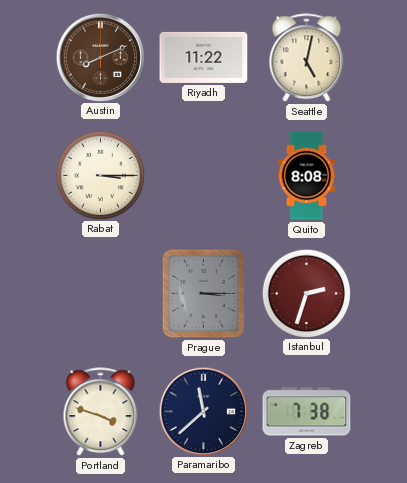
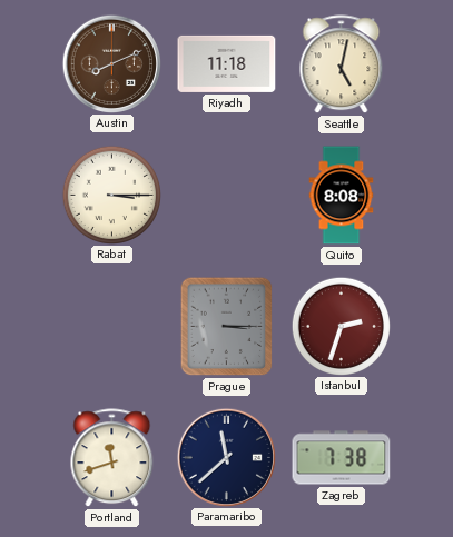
Riyadh: 11:22 -> 11:18 (227, 63)
Portland: 3:48 -> 11:42 (112, 458)
